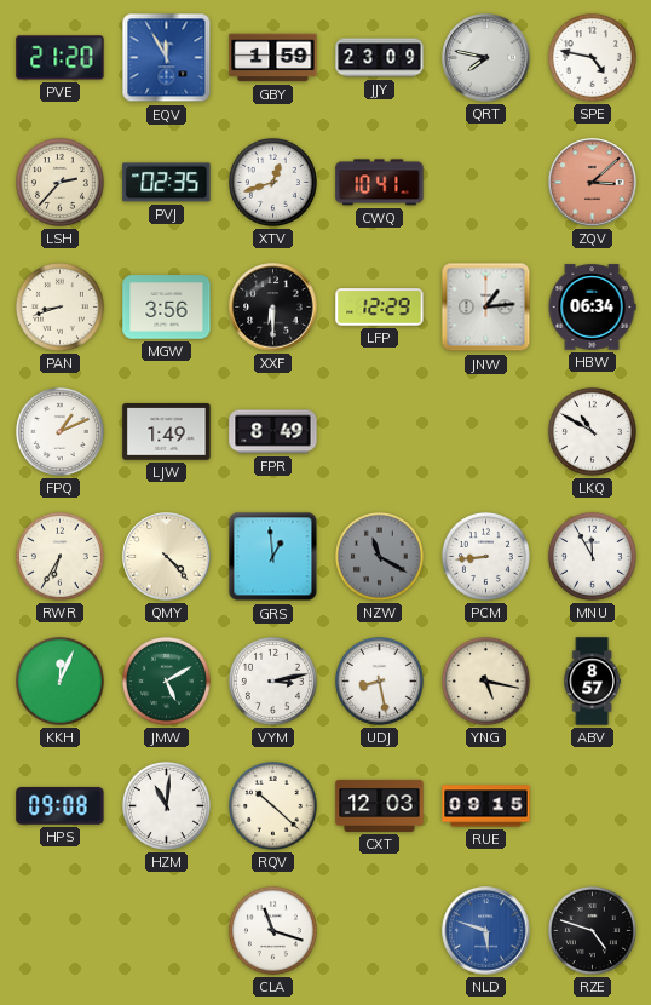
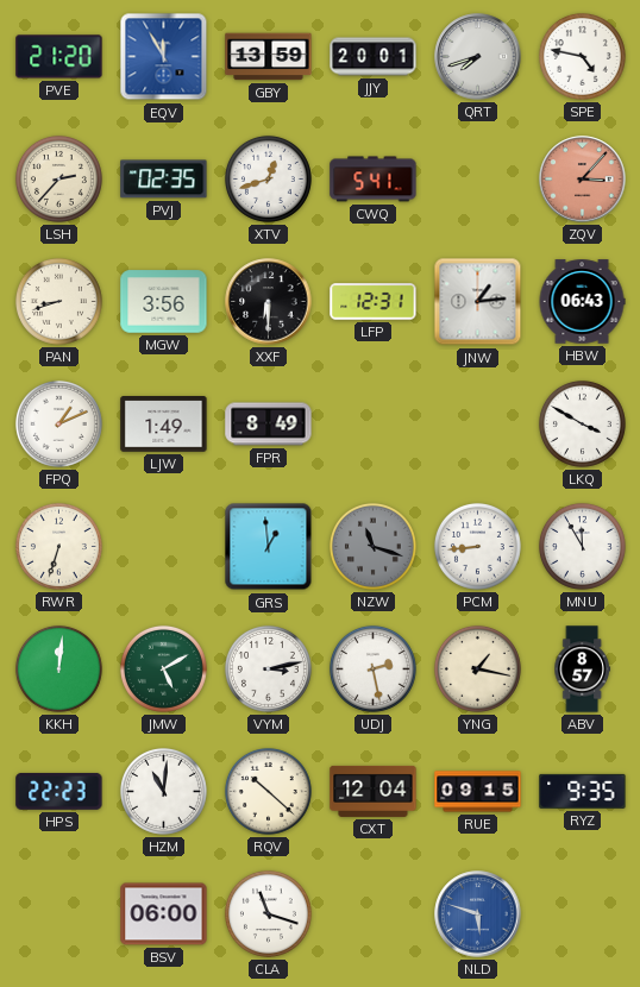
GBY: 1:59 -> 13:59 (269, 57)
JJY: 23:09 -> 20:01 (374, 57)
QRT: 7:47 -> 7:42 (478, 57)
CWQ: 10:41 -> 5:41 (374, 180)
ZQV: 3:08 -> 3:07 (583, 180)
LFP: 12:29 -> 12:31 (374, 302)
HBW: 06:34 -> 06:43 (582, 302)
LKQ: 10:50 -> 3:50 (582, 423)
RWR: 6:35 -> 6:33 (58, 546)
QMY: 4:23 -> none (167, 557)
NZW: 11:20 -> 11:18 (372, 546)
KKH: 12:04 -> 12:01 (58, 668)
UDJ: 8:28 -> 2:28 (372, 668)
YNG: 5:17 -> 1:17 (477, 668)
HPS: 09:08 -> 22:23 (59, 792)
CXT: 12:03 -> 12:04 (374, 791)
RYZ: none -> 9:35 (583, 791)
BSV: none -> 06:00 (164, 914)
RZE: 4:48 -> none (592, 930)
